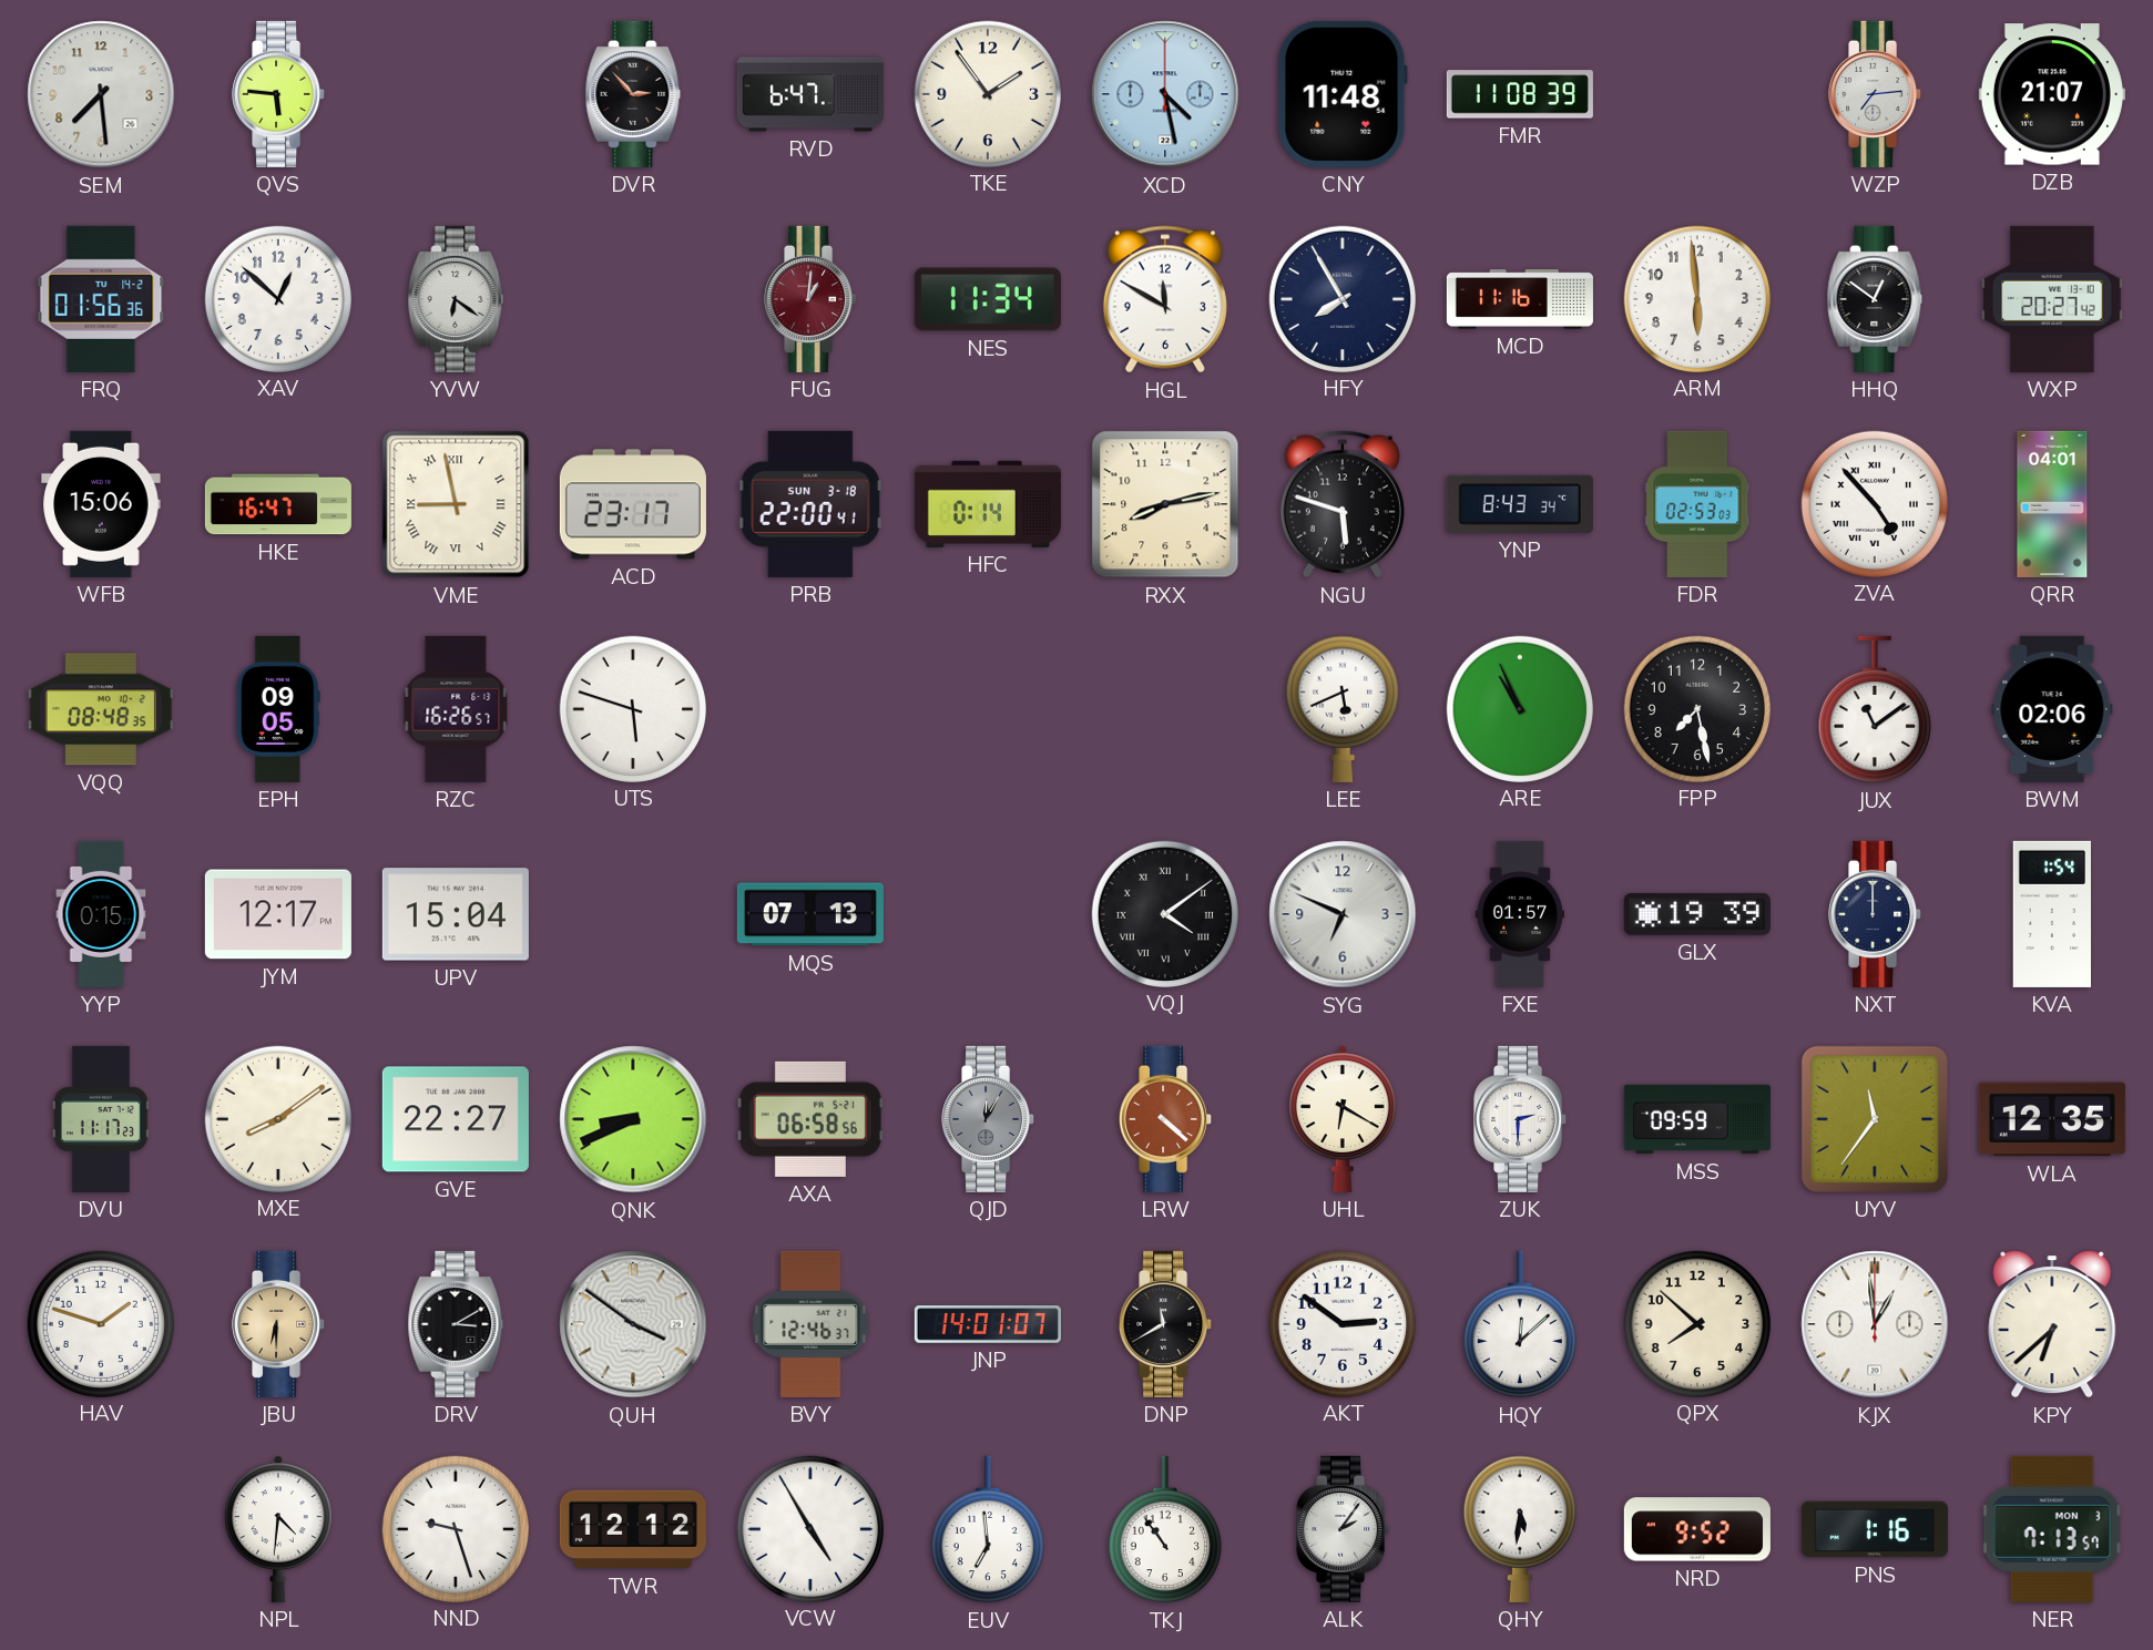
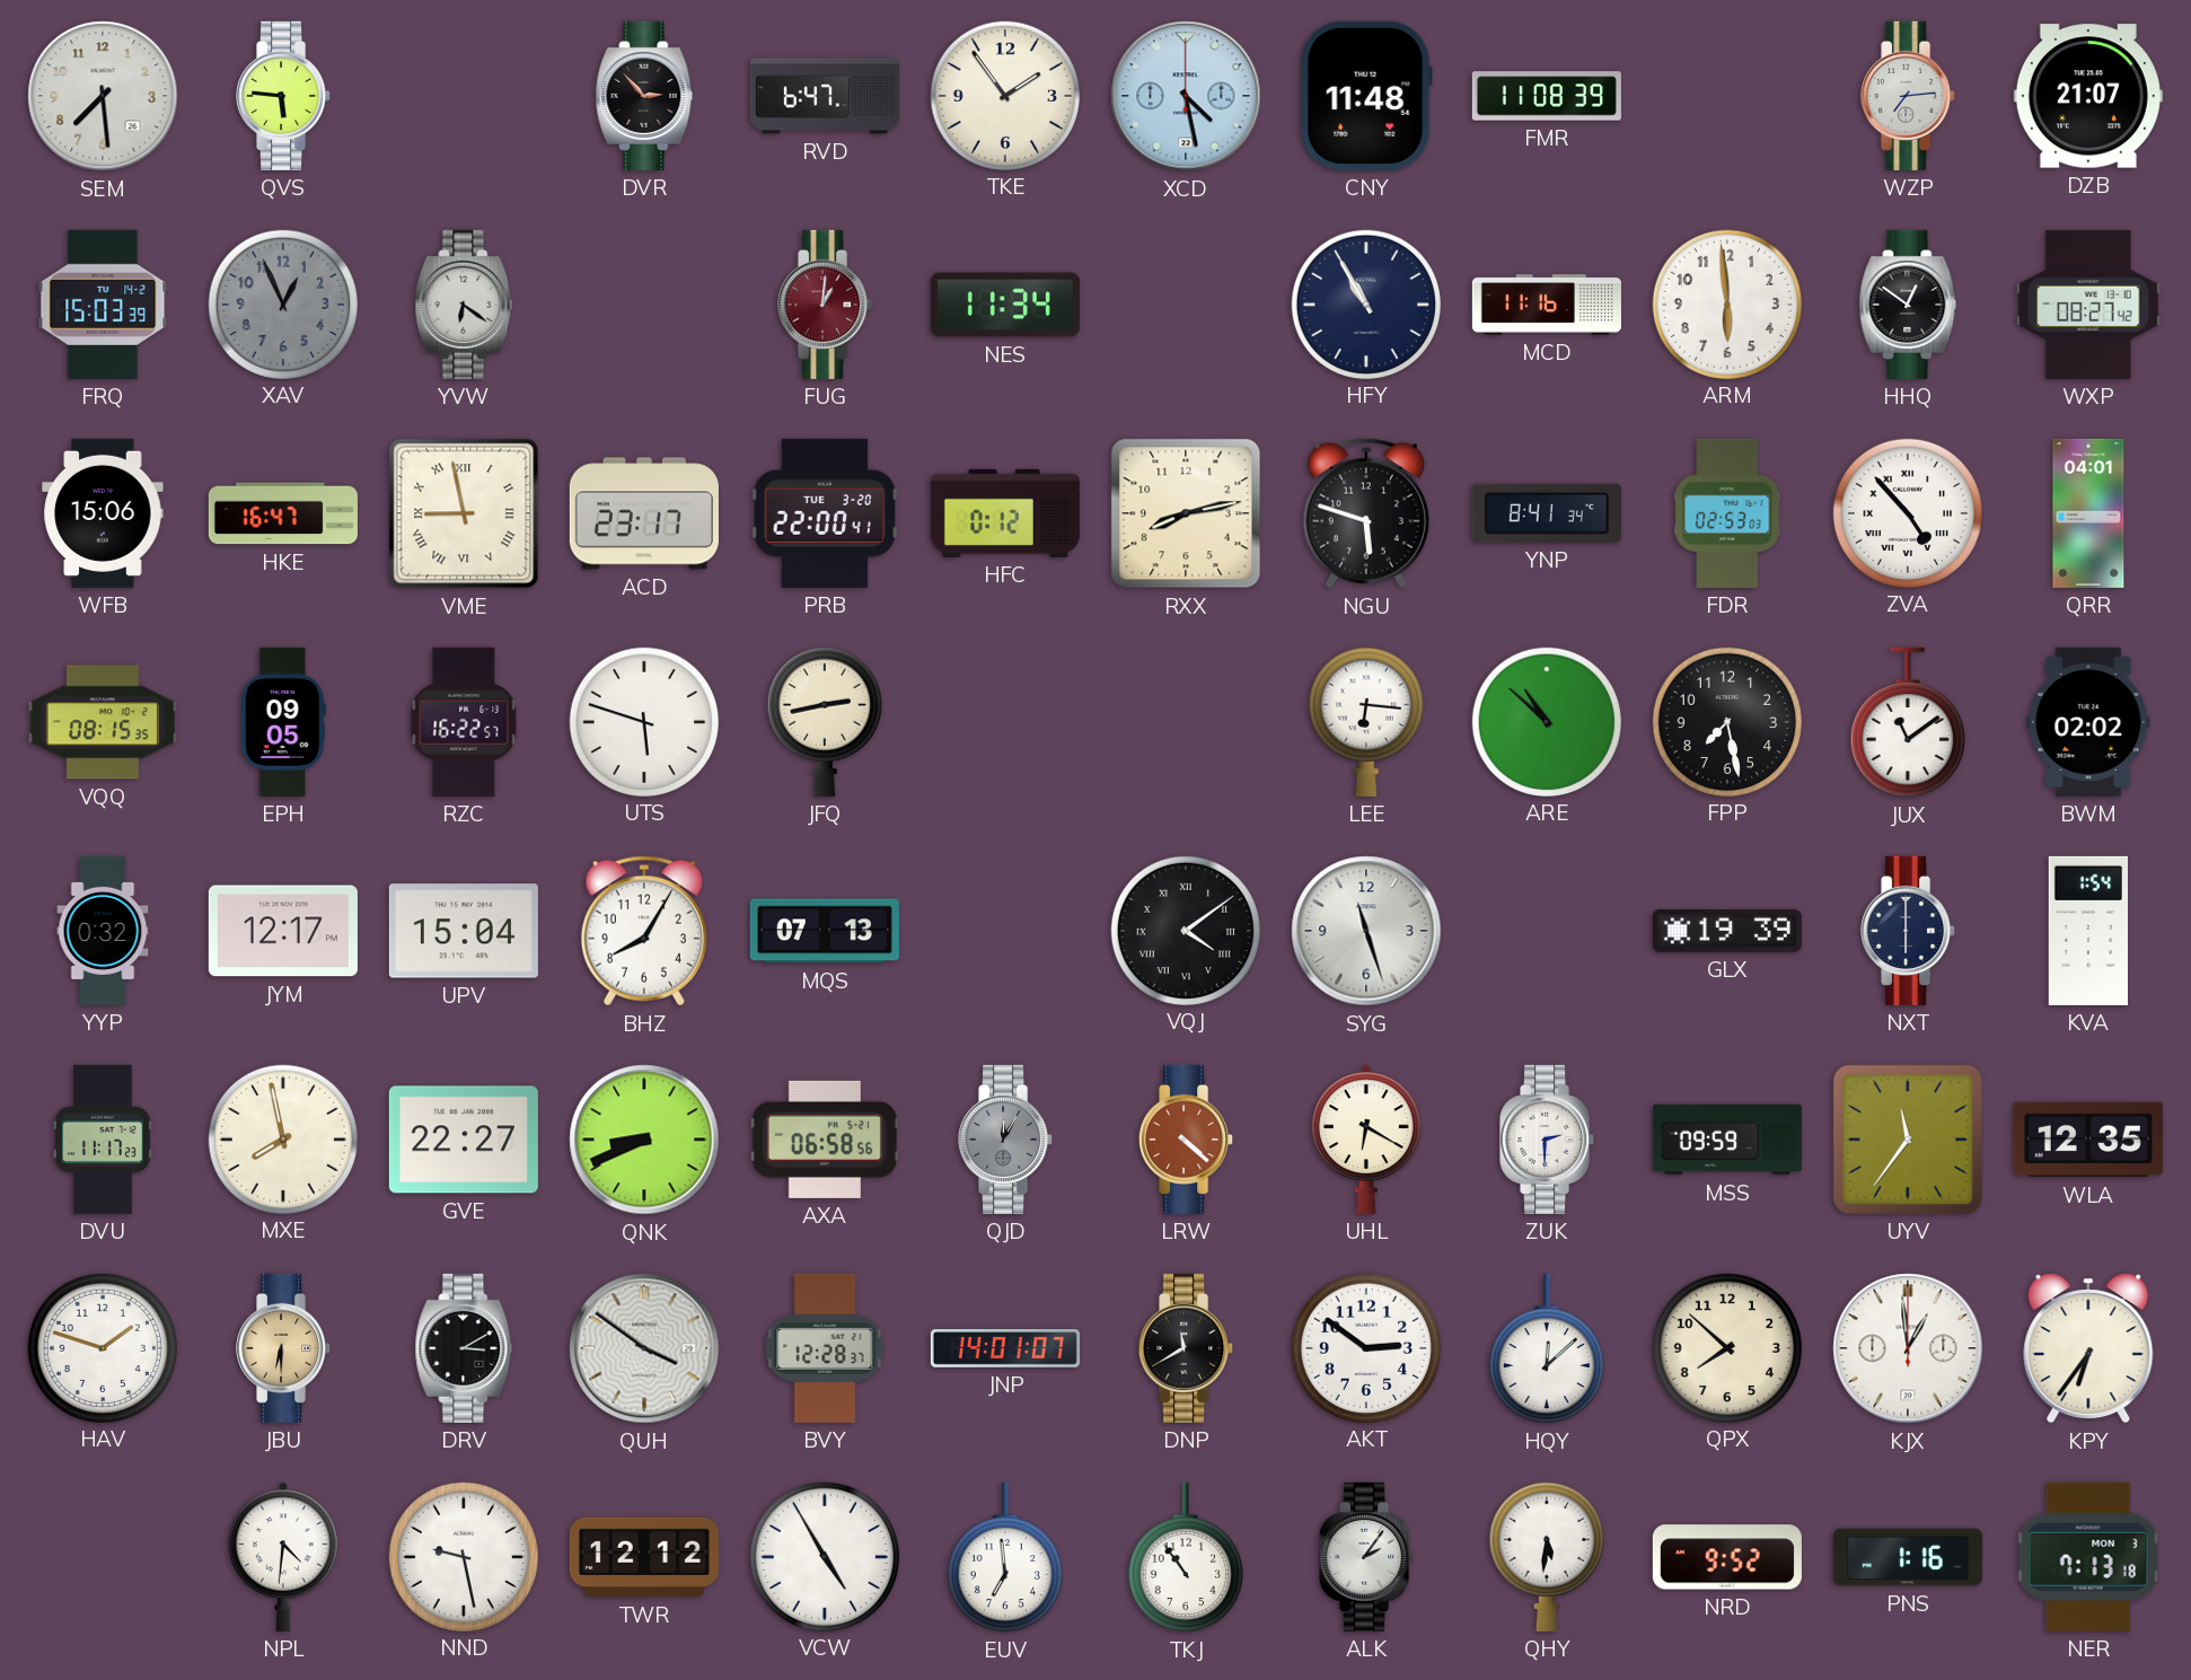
FRQ: 01:56 -> 15:03 (103, 305)
XAV: 12:52 -> 12:56 (282, 304)
XAV dial: white -> grey (282, 304)
HGL: 11:50 -> none (1165, 299)
HFY: 7:55 -> 10:55 (1365, 304)
WXP: 20:27 -> 08:27 (2088, 305)
PRB date: SUN 3-18 -> TUE 3-20 (825, 513)
HFC: 0:14 -> 0:12 (1005, 513)
YNP: 8:43 -> 8:41 (1547, 513)
VQQ: 08:48 -> 08:15 (103, 722)
RZC: 16:26 -> 16:22 (464, 722)
JFQ: none -> 2:43 (825, 722)
LEE: 5:41 -> 6:16 (1366, 722)
ARE: 10:56 -> 10:52 (1546, 721)
BWM: 02:06 -> 02:02 (2088, 722)
YYP: 0:15 -> 0:32 (103, 931)
BHZ: none -> 8:05 (644, 931)
SYG: 6:49 -> 11:27 (1366, 931)
FXE: 01:57 -> none (1520, 914)
NXT: 12:00 -> 6:00 (1909, 931)
MXE: 8:09 -> 7:58 (282, 1138)
BVY: 12:46 -> 12:28 (825, 1348)
KPY: 6:38 -> 6:36 (2088, 1348)
NND: 9:27 -> 9:28 (463, 1556)
NER: 7:13:57 -> 7:13:18 (2088, 1557)
